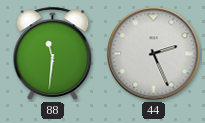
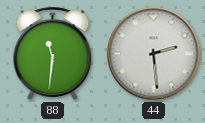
44: 2:26 -> 2:29 (154, 54)
